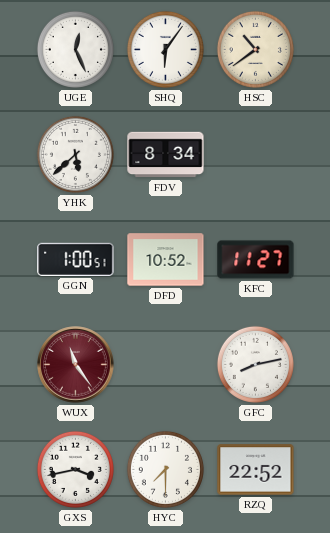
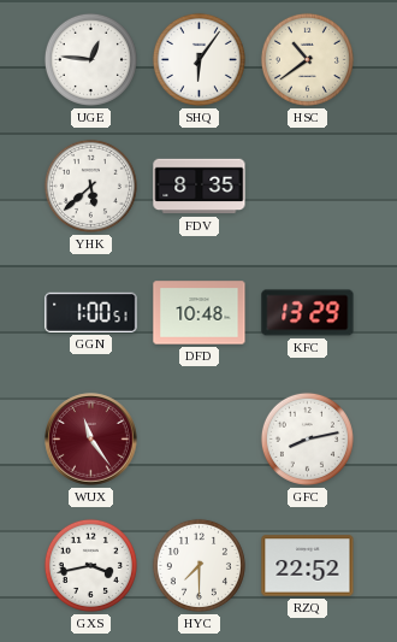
UGE: 12:26 -> 12:46 (90, 59)
FDV: 8:34 -> 8:35 (200, 187)
DFD: 10:52 -> 10:48 (200, 313)
KFC: 11:27 -> 13:29 (308, 313)
